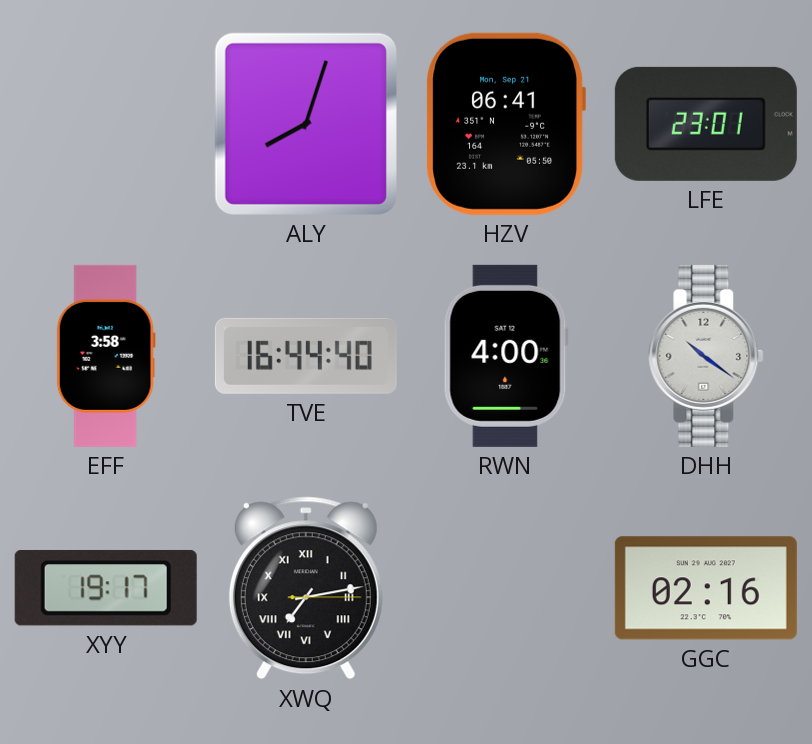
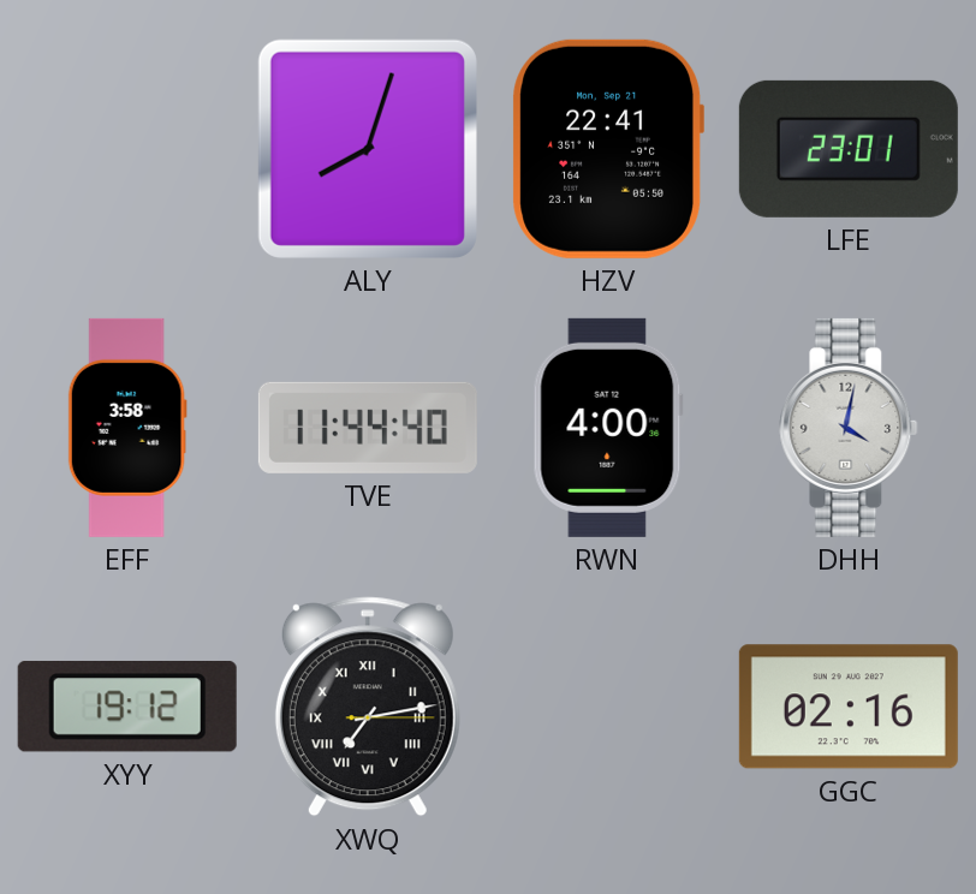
HZV: 06:41 -> 22:41 (608, 149)
TVE: 16:44 -> 11:44 (368, 428)
DHH: 10:21 -> 4:02 (849, 428)
XYY: 19:17 -> 19:12 (127, 707)
